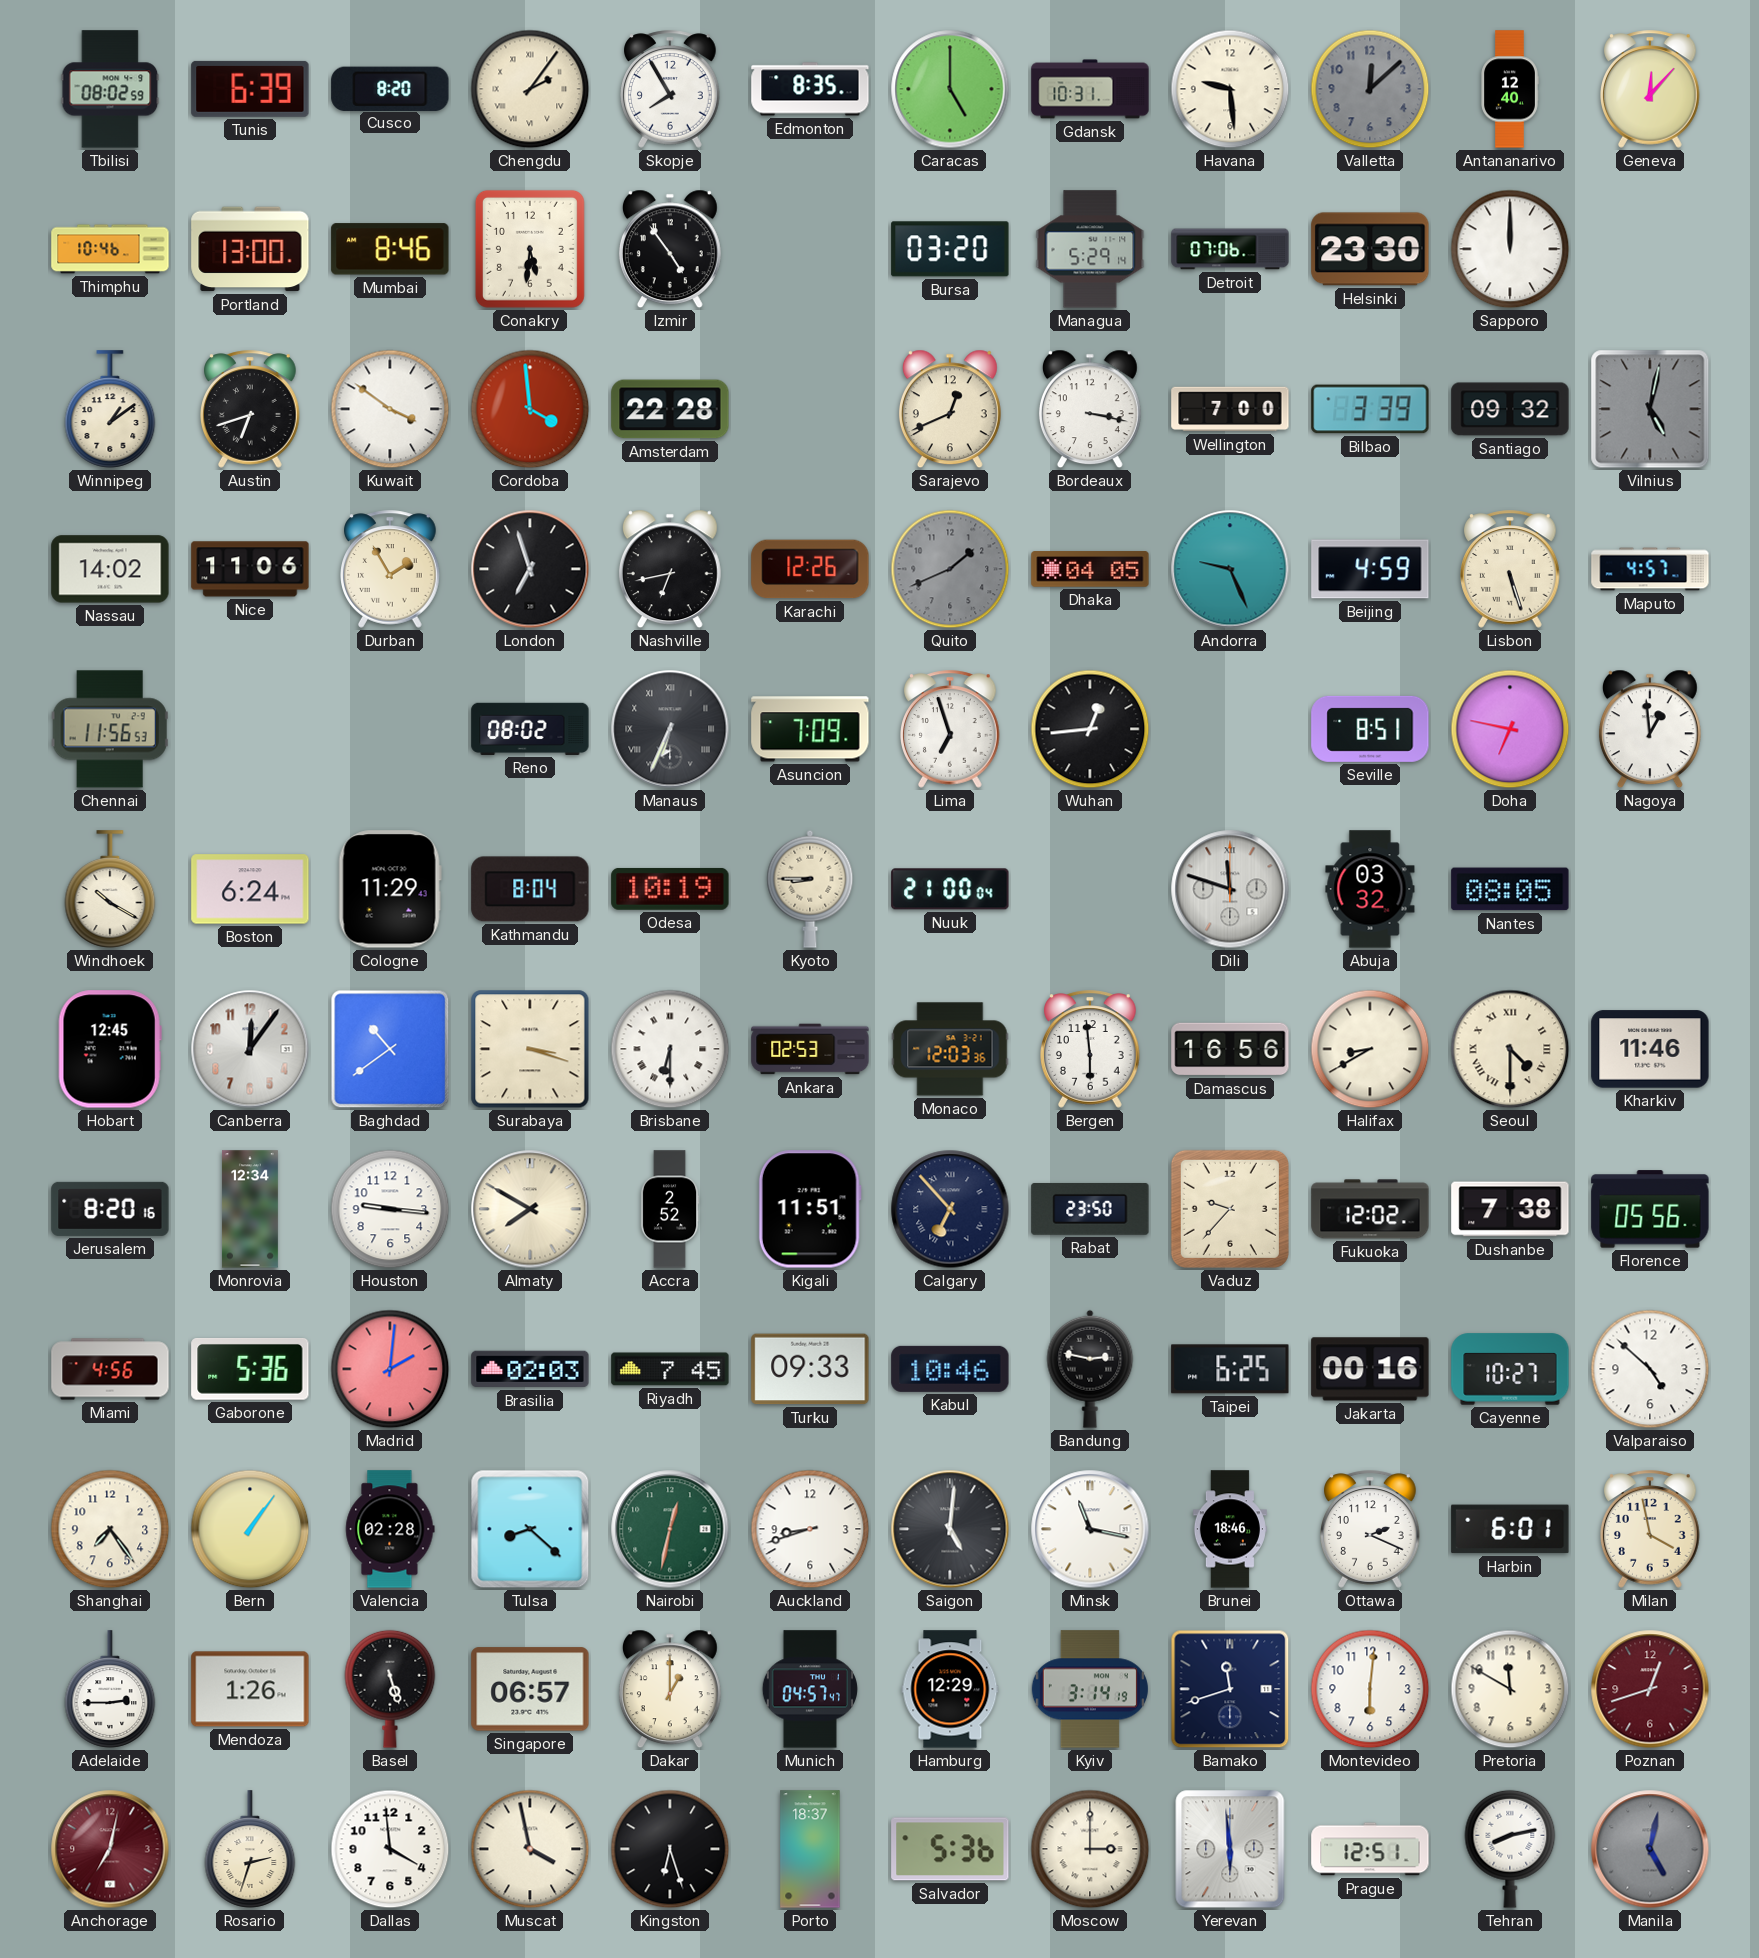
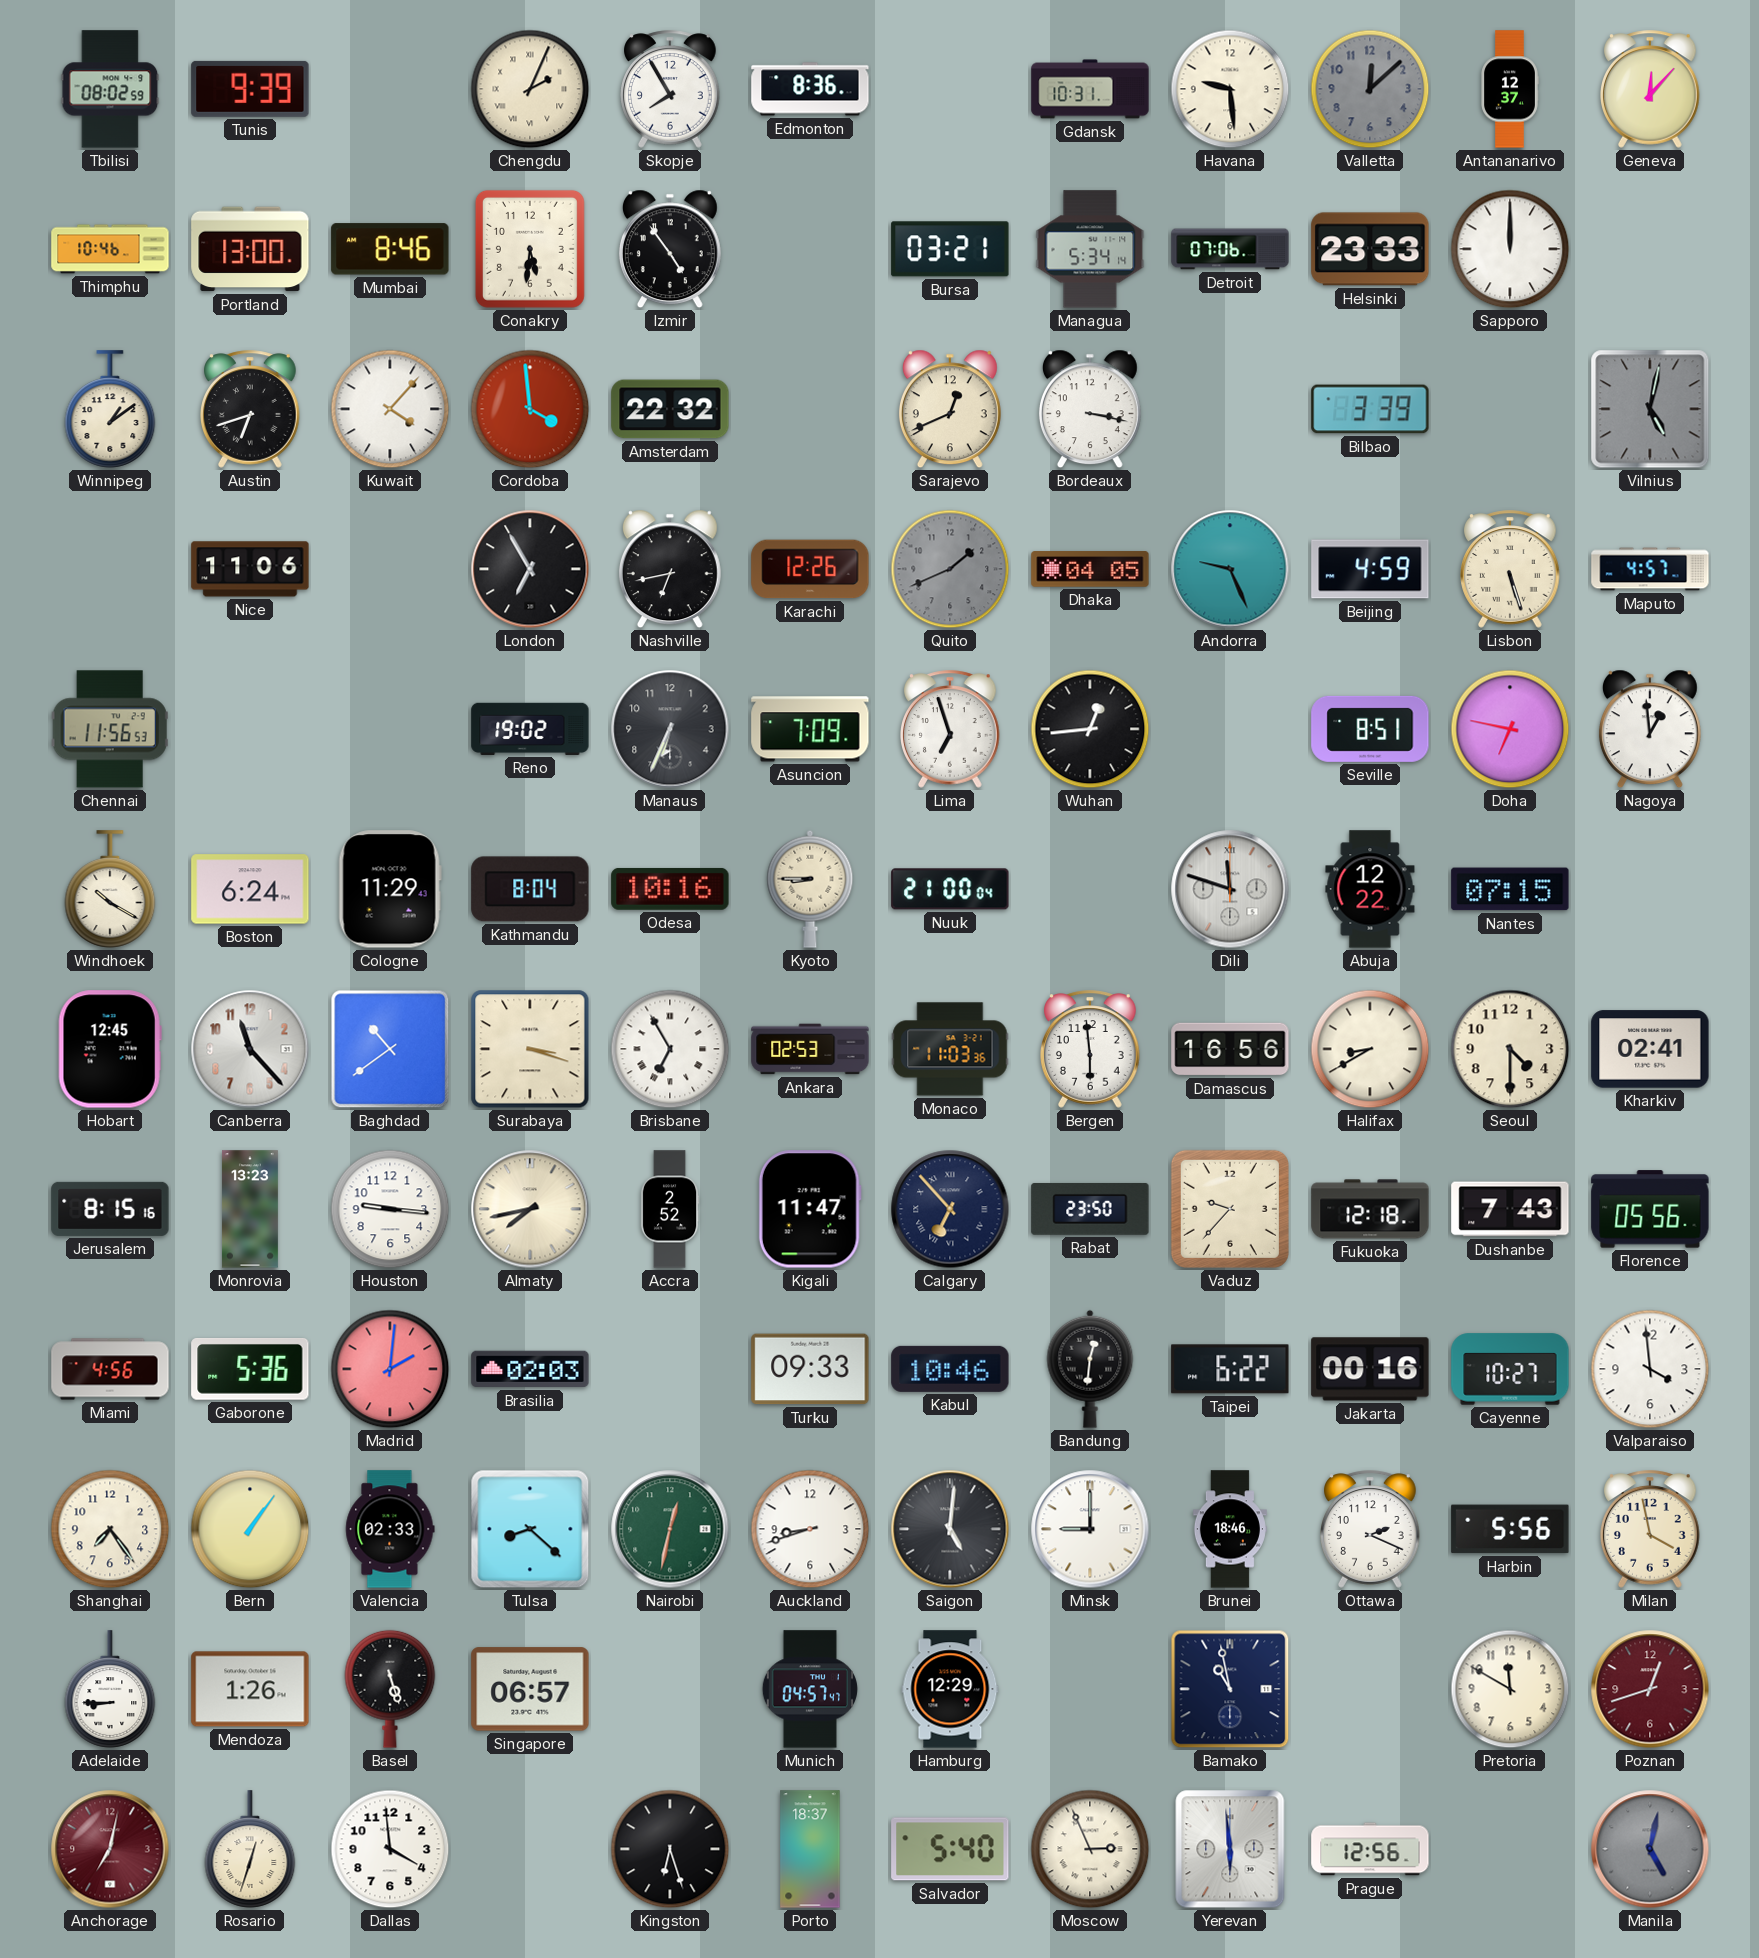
Tunis: 6:39 -> 9:39 (250, 89)
Cusco: 8:20 -> none (390, 88)
Chengdu: 2:06 -> 2:04 (530, 89)
Edmonton: 8:35 -> 8:36 (810, 89)
Caracas: 5:00 -> none (950, 89)
Antananarivo: 12:40 -> 12:37 (1510, 89)
Bursa: 03:20 -> 03:21 (950, 249)
Managua: 5:29 -> 5:34 (1090, 249)
Helsinki: 23:30 -> 23:33 (1370, 249)
Kuwait: 3:51 -> 4:07 (390, 409)
Amsterdam: 22:28 -> 22:32 (670, 409)
Wellington: 7:00 -> none (1230, 409)
Santiago: 09:32 -> none (1510, 409)
Nassau: 14:02 -> none (110, 569)
Durban: 1:55 -> none (390, 569)
London: 6:57 -> 6:55 (530, 569)
Reno: 08:02 -> 19:02 (530, 729)
Manaus numerals: Roman -> Arabic (670, 729)
Odesa: 10:19 -> 10:16 (670, 889)
Abuja: 03:32 -> 12:22 (1370, 889)
Nantes: 08:05 -> 07:15 (1510, 889)
Canberra: 12:06 -> 11:23 (250, 1049)
Brisbane: 6:30 -> 6:55 (670, 1049)
Monaco: 12:03 -> 11:03 (950, 1049)
Seoul numerals: Roman -> Arabic (1510, 1049)
Kharkiv: 11:46 -> 02:41 (1650, 1049)
Jerusalem: 8:20 -> 8:15 (110, 1209)
Monrovia: 12:34 -> 13:23 (250, 1209)
Almaty: 7:50 -> 7:43 (530, 1209)
Kigali: 11:51 -> 11:47 (810, 1209)
Fukuoka: 12:02 -> 12:18 (1370, 1209)
Dushanbe: 7:38 -> 7:43 (1510, 1209)
Riyadh: 7:45 -> none (670, 1369)
Bandung: 2:47 -> 12:31 (1090, 1369)
Taipei: 6:25 -> 6:22 (1230, 1369)
Valparaiso: 4:52 -> 3:59 (1650, 1369)
Valencia: 02:28 -> 02:33 (390, 1529)
Minsk: 11:17 -> 9:00 (1090, 1529)
Harbin: 6:01 -> 5:56 (1510, 1529)
Adelaide: 2:45 -> 8:45 (110, 1689)
Dakar: 1:00 -> none (670, 1689)
Kyiv: 3:14 -> none (1090, 1689)
Bamako: 11:42 -> 10:58 (1230, 1689)
Montevideo: 6:01 -> none (1370, 1689)
Rosario: 2:33 -> 12:33 (250, 1849)
Muscat: 3:58 -> none (530, 1849)
Salvador: 5:36 -> 5:40 (950, 1849)
Moscow: 3:00 -> 2:56 (1090, 1849)
Prague: 12:51 -> 12:56 (1370, 1849)
Tehran: 8:13 -> none (1510, 1849)
